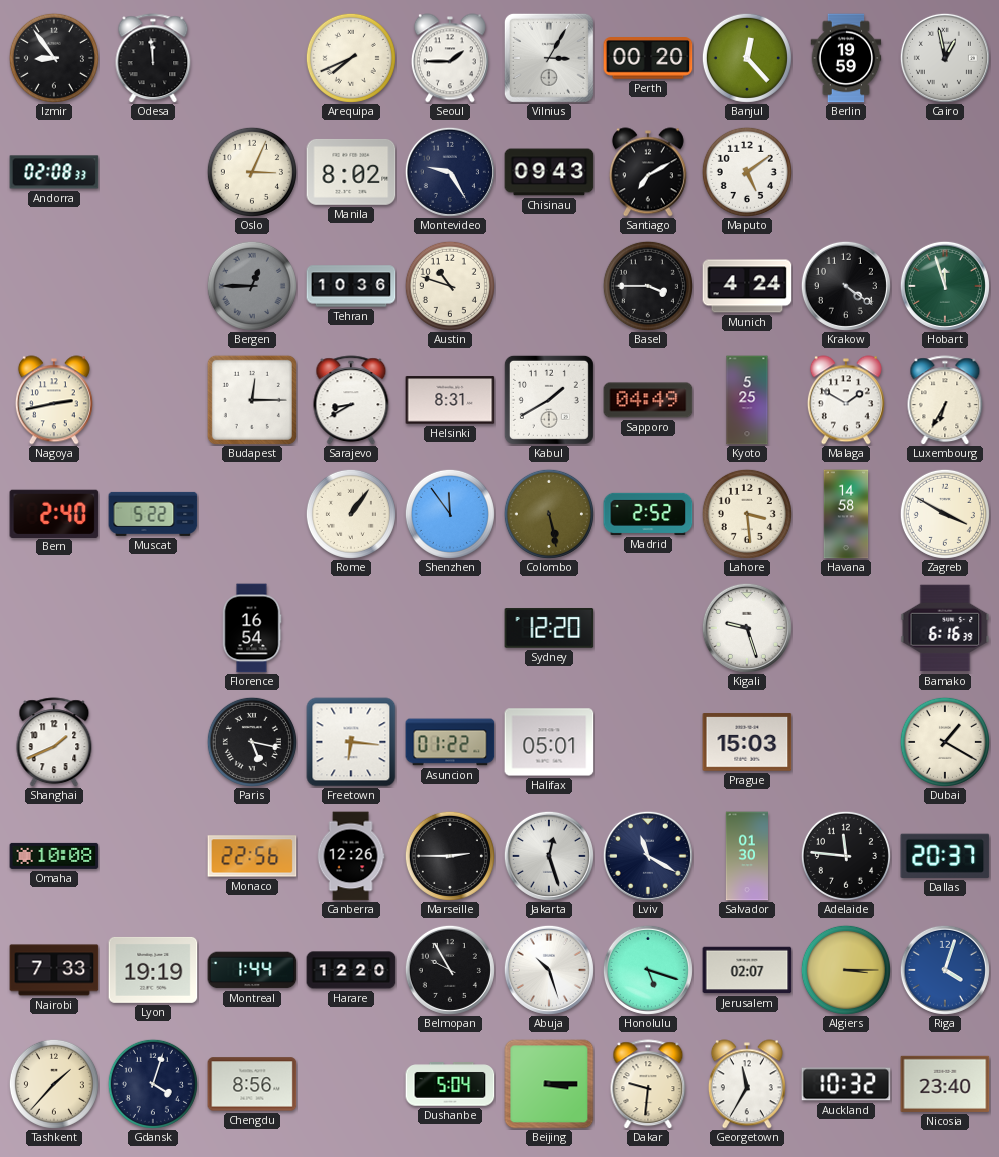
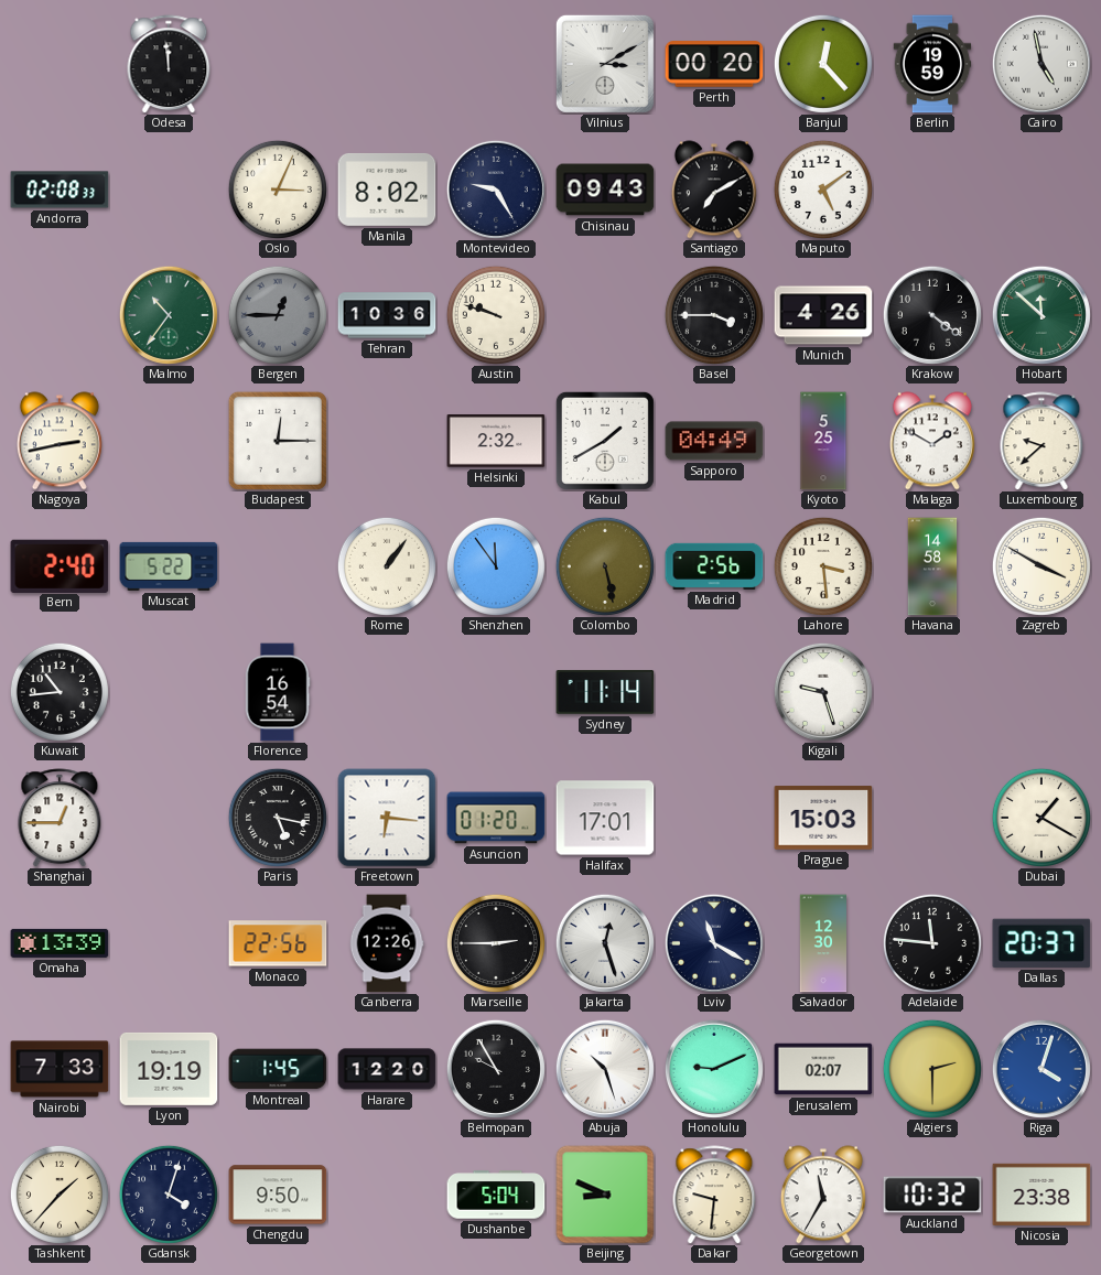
Izmir: 8:54 -> none (54, 58)
Arequipa: 7:41 -> none (351, 58)
Seoul: 1:45 -> none (450, 58)
Vilnius: 3:05 -> 3:10 (605, 64)
Cairo: 12:58 -> 4:58 (1041, 64)
Malmo: none -> 10:36 (169, 315)
Austin: 10:48 -> 9:48 (496, 315)
Munich: 4:24 -> 4:26 (823, 315)
Hobart: 11:57 -> 11:52 (1041, 315)
Sarajevo: 8:40 -> none (351, 400)
Helsinki: 8:31 -> 2:32 (496, 441)
Luxembourg: 6:35 -> 9:38 (1041, 441)
Madrid: 2:52 -> 2:56 (714, 566)
Kuwait: none -> 10:44 (60, 692)
Sydney: 12:20 -> 11:14 (605, 692)
Bamako: 6:16 -> none (945, 628)
Shanghai: 1:41 -> 12:45 (60, 818)
Asuncion: 01:22 -> 01:20 (496, 818)
Halifax: 05:01 -> 17:01 (605, 818)
Omaha: 10:08 -> 13:39 (60, 943)
Salvador: 01:30 -> 12:30 (822, 943)
Montreal: 1:44 -> 1:45 (278, 1069)
Honolulu: 5:18 -> 9:11 (714, 1069)
Algiers: 3:15 -> 2:30 (932, 1069)
Chengdu: 8:56 -> 9:50 (278, 1195)
Beijing: 3:15 -> 8:49 (605, 1195)
Nicosia: 23:40 -> 23:38 (1041, 1195)
